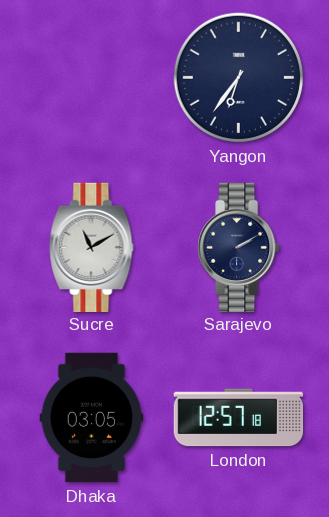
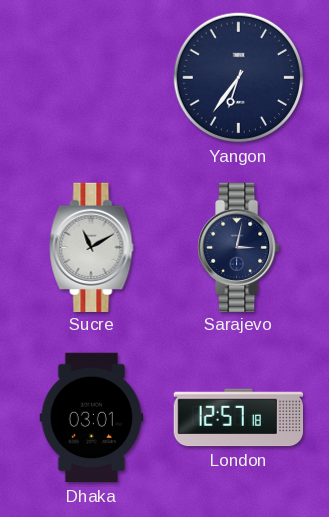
Sarajevo: 2:10 -> 3:02 (239, 247)
Dhaka: 03:05 -> 03:01 (92, 418)
